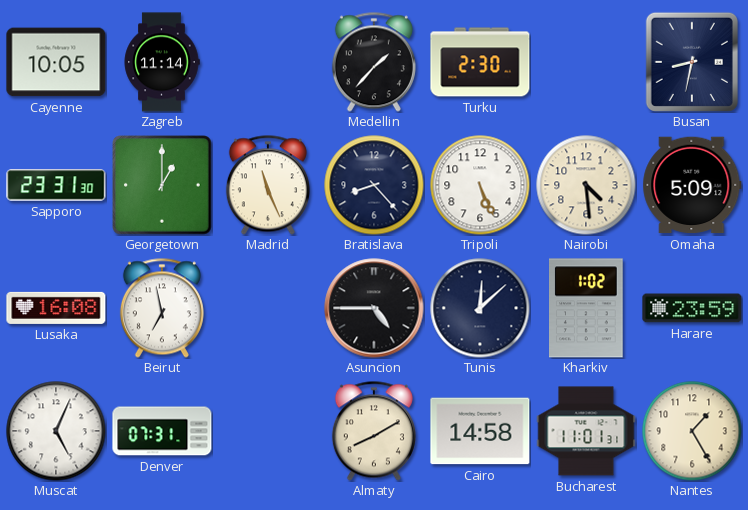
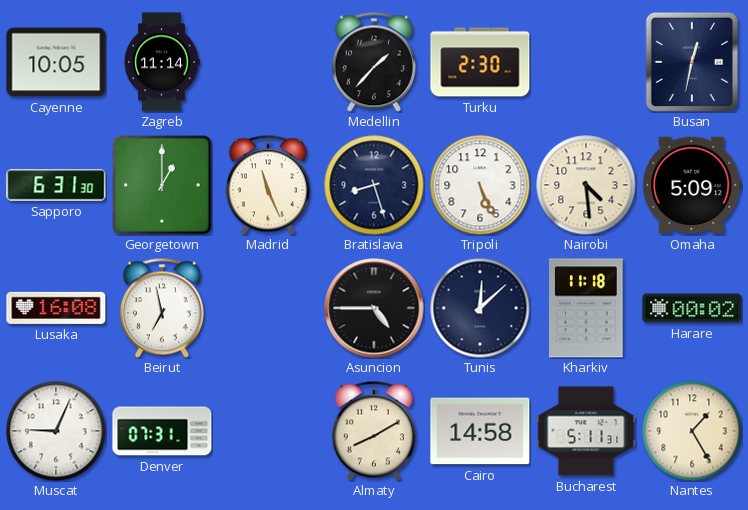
Busan: 8:32 -> 12:32 (692, 62)
Sapporo: 23:31 -> 6:31 (56, 185)
Bratislava: 8:23 -> 8:27 (374, 185)
Kharkiv: 1:02 -> 11:18 (587, 308)
Harare: 23:59 -> 00:02 (692, 308)
Muscat: 5:04 -> 9:04 (56, 431)
Bucharest: 11:01 -> 5:11 (586, 431)
